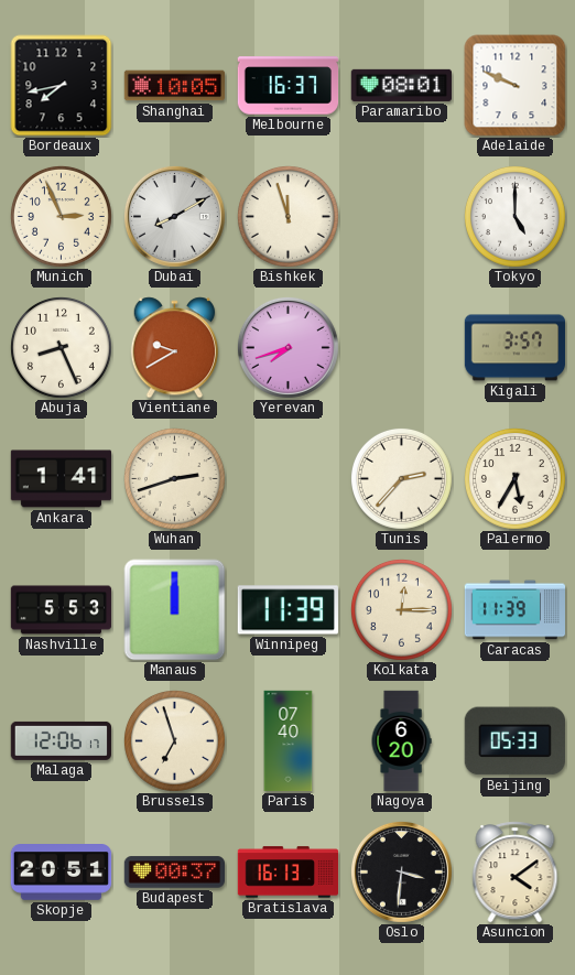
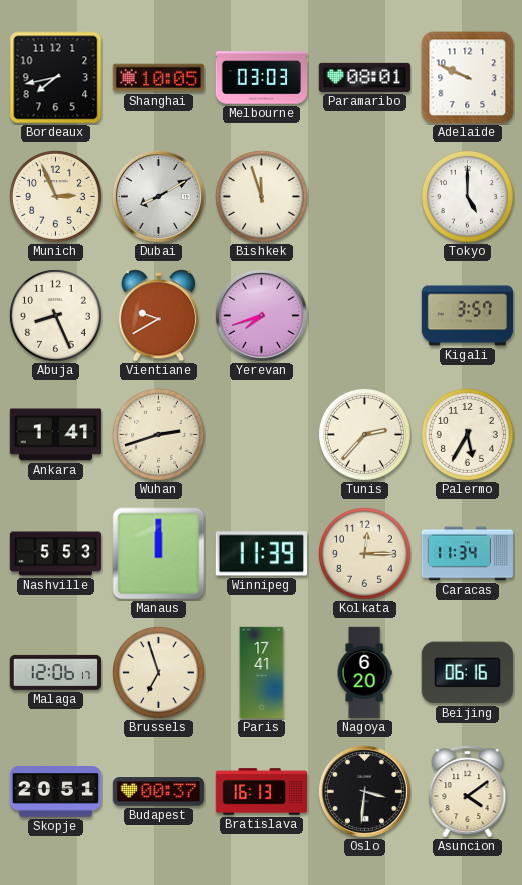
Melbourne: 16:37 -> 03:03 (262, 78)
Caracas: 11:39 -> 11:34 (468, 554)
Paris: 07:40 -> 17:41 (262, 673)
Beijing: 05:33 -> 06:16 (467, 673)
